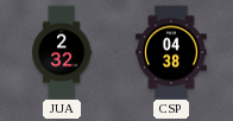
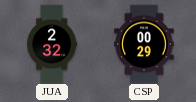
CSP: 04:38 -> 00:29 (144, 44)
